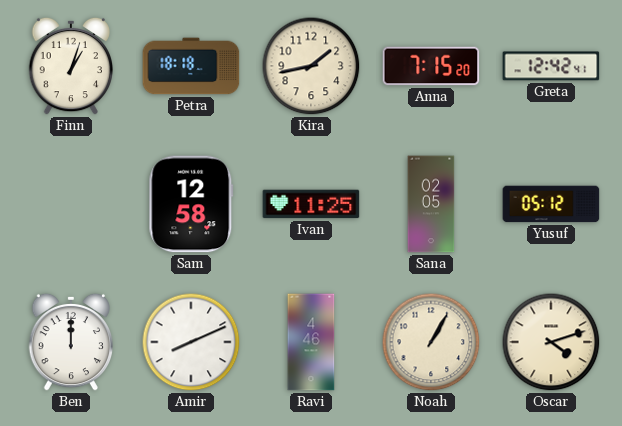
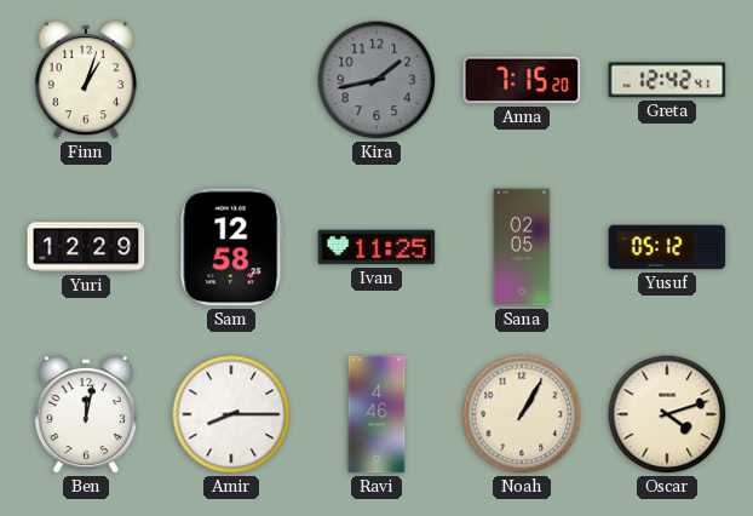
Petra: 18:18 -> none (191, 66)
Kira dial: cream -> grey (376, 80)
Yuri: none -> 12:29 (86, 247)
Ben: 12:00 -> 12:02 (85, 414)
Amir: 8:11 -> 8:15 (231, 414)
